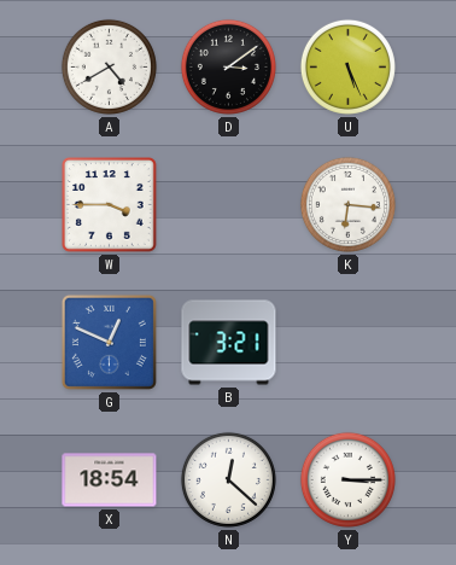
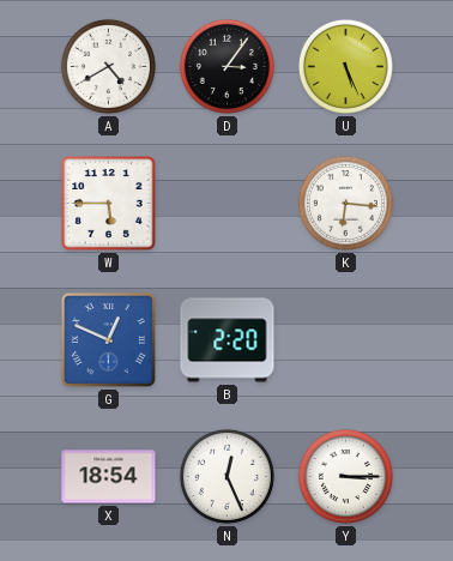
D: 3:09 -> 3:06 (226, 66)
W: 3:45 -> 5:45 (109, 204)
B: 3:21 -> 2:20 (228, 340)
N: 12:22 -> 12:26 (226, 476)
